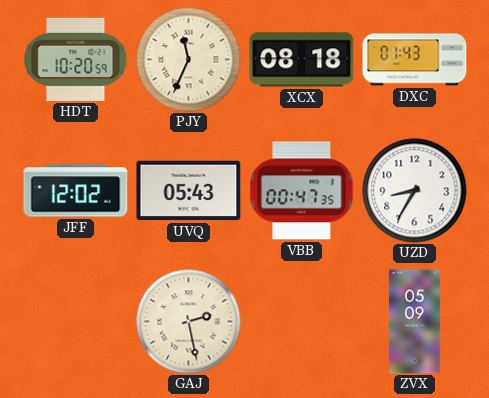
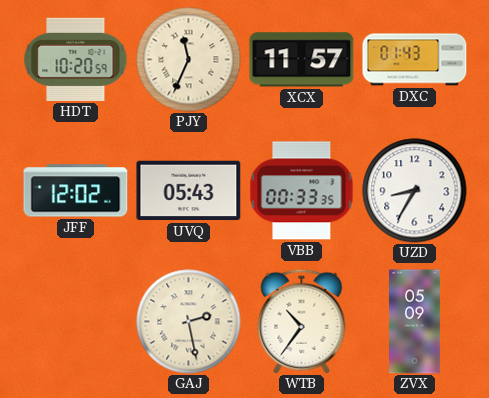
XCX: 08:18 -> 11:57 (302, 60)
VBB: 00:47 -> 00:33 (302, 191)
WTB: none -> 10:36 (302, 321)
